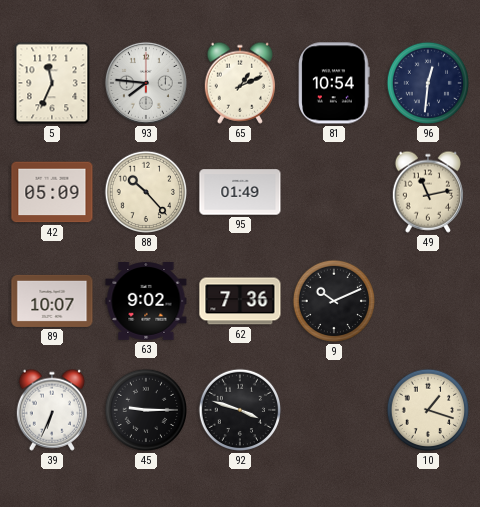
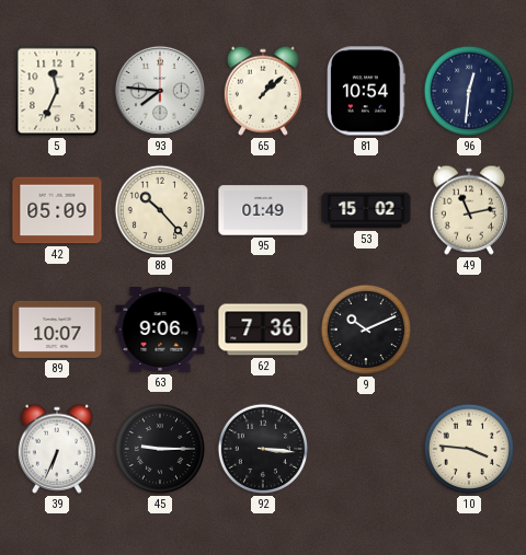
65: 1:11 -> 1:08 (262, 91)
53: none -> 15:02 (366, 210)
63: 9:02 -> 9:06 (160, 331)
92: 3:48 -> 3:16 (263, 449)
10: 1:18 -> 3:46 (469, 449)
